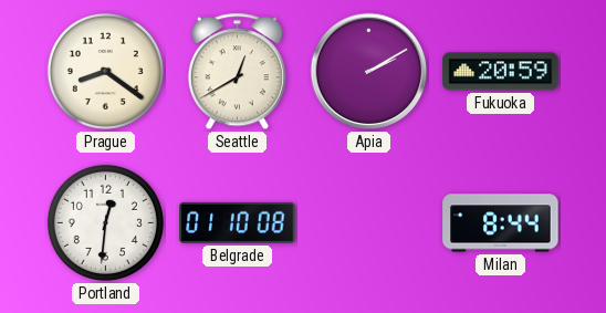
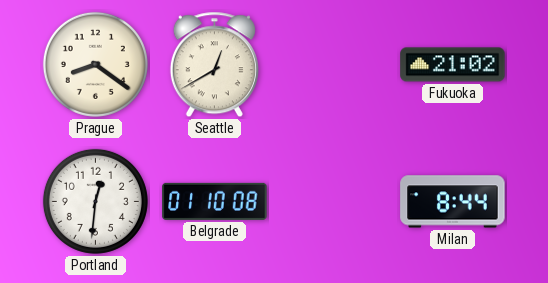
Apia: 2:10 -> none (369, 72)
Fukuoka: 20:59 -> 21:02 (453, 65)
